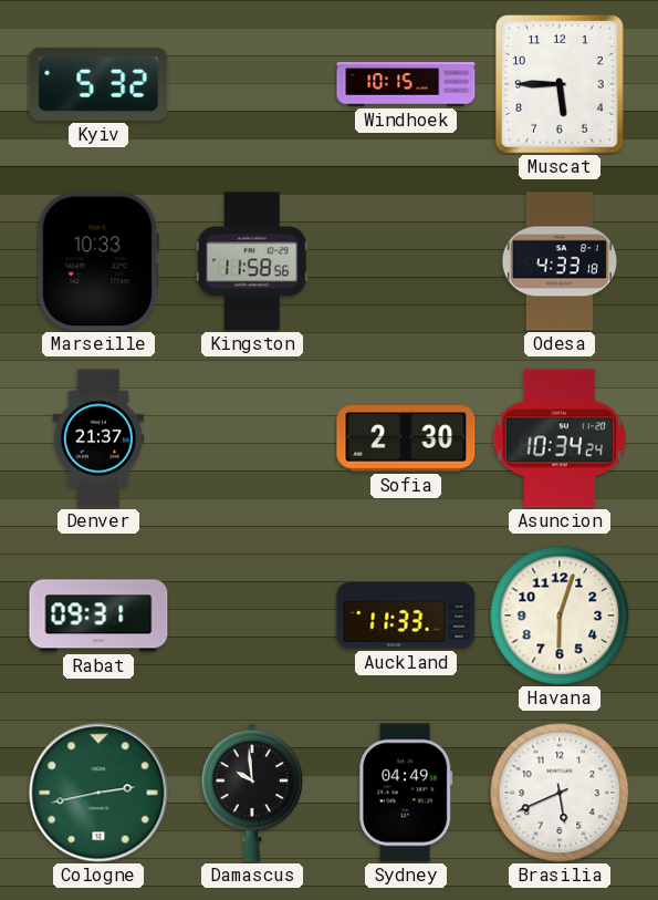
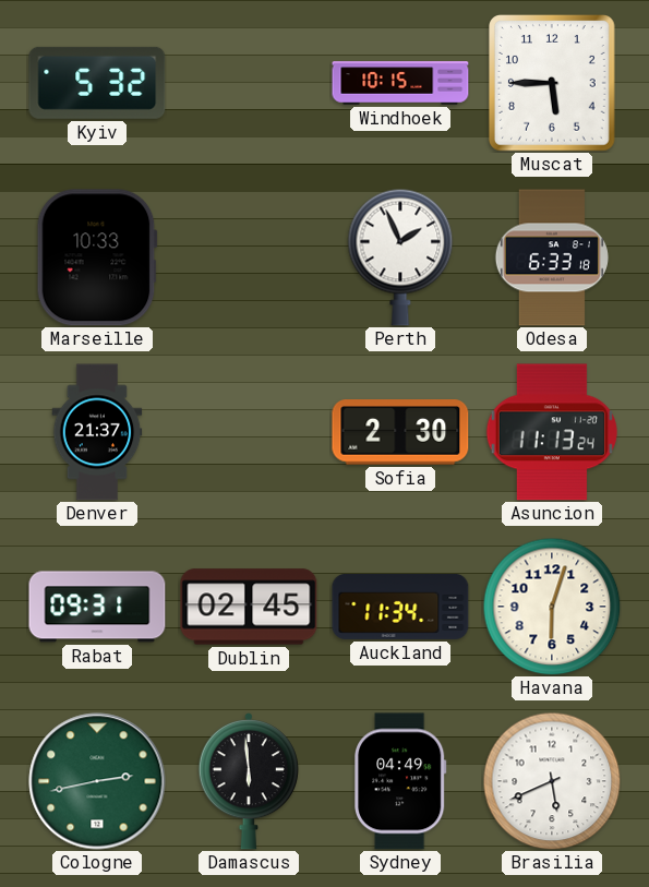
Kingston: 11:58 -> none (252, 261)
Perth: none -> 1:56 (400, 257)
Odesa: 4:33 -> 6:33 (552, 257)
Asuncion: 10:34 -> 11:13 (552, 432)
Dublin: none -> 02:45 (249, 607)
Auckland: 11:33 -> 11:34 (400, 607)
Damascus: 9:59 -> 5:59 (248, 782)
